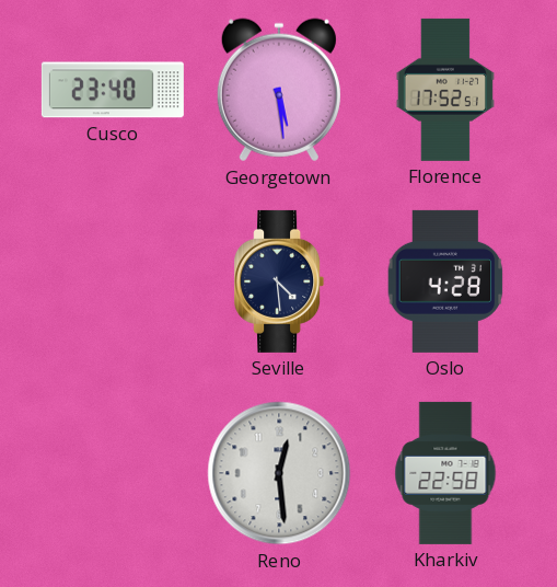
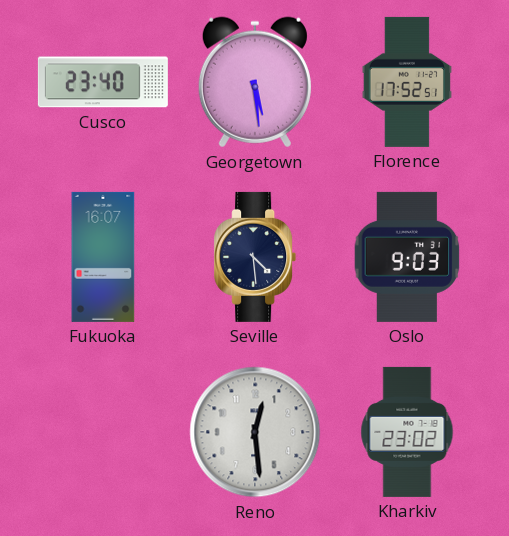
Fukuoka: none -> 16:07 (103, 257)
Oslo: 4:28 -> 9:03 (407, 257)
Kharkiv: 22:58 -> 23:02 (407, 432)
